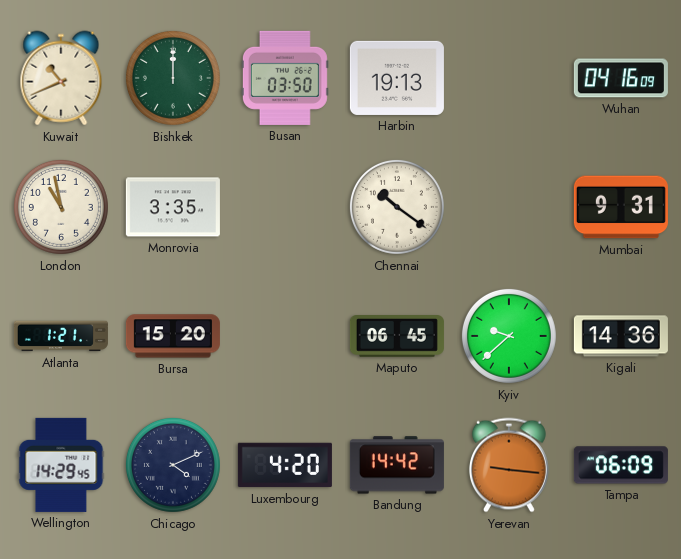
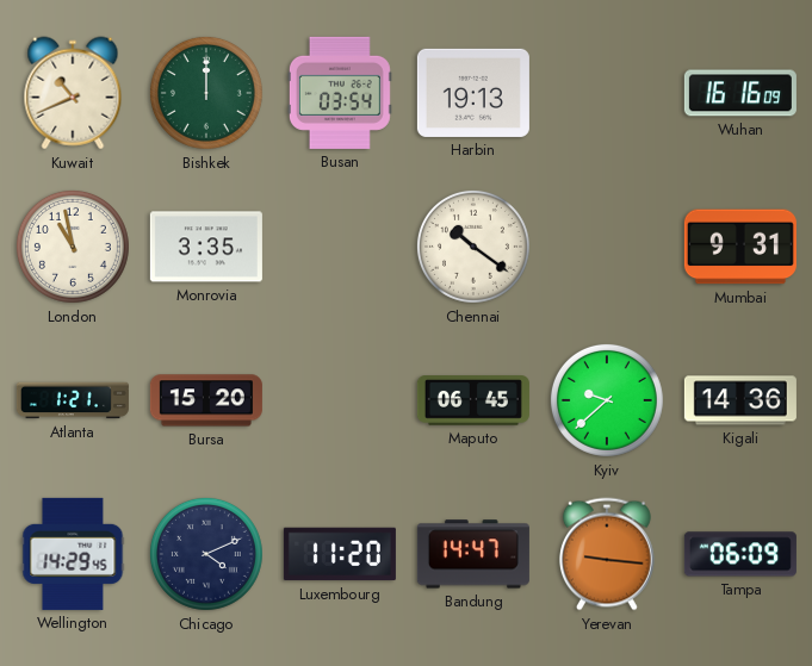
Busan: 03:50 -> 03:54 (340, 93)
Wuhan: 04:16 -> 16:16 (740, 93)
Luxembourg: 4:20 -> 11:20 (340, 554)
Bandung: 14:42 -> 14:47 (473, 554)
